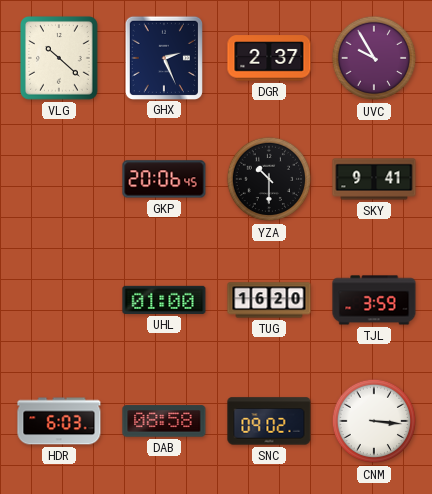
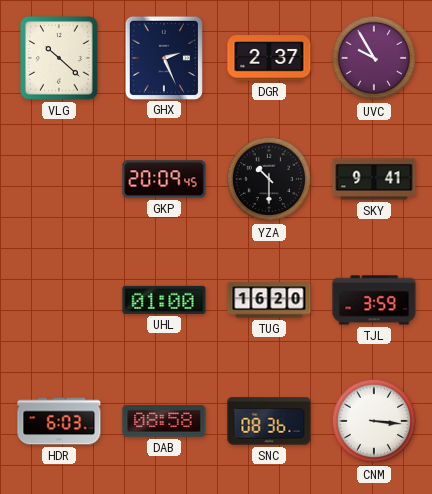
GKP: 20:06 -> 20:09 (164, 179)
SNC: 09:02 -> 08:36 (269, 421)
